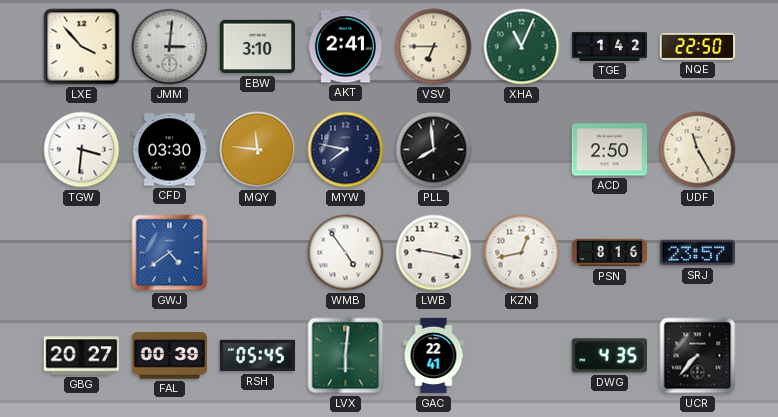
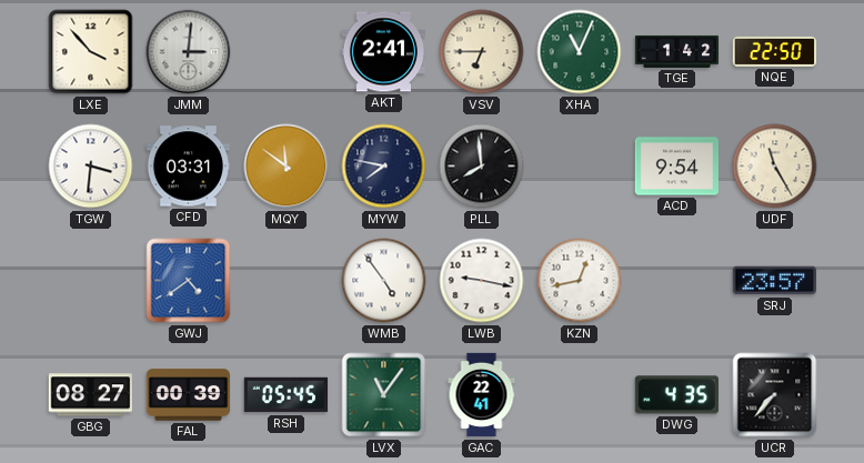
EBW: 3:10 -> none (257, 47)
CFD: 03:30 -> 03:31 (188, 167)
MQY: 11:46 -> 11:51 (287, 167)
ACD: 2:50 -> 9:54 (677, 167)
PSN: 8:16 -> none (610, 253)
GBG: 20:27 -> 08:27 (90, 395)
LVX: 6:01 -> 11:06 (384, 395)
